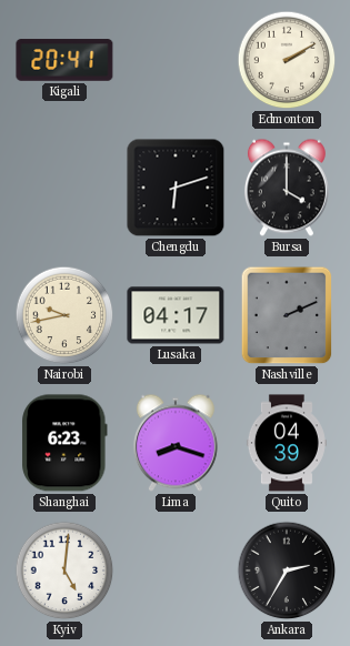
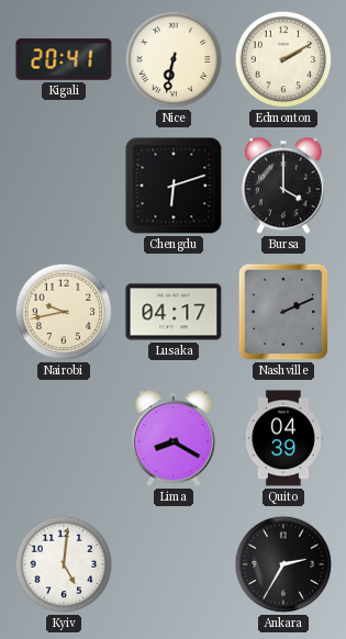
Nice: none -> 6:32 (174, 59)
Shanghai: 6:23 -> none (64, 443)
Lima: 8:18 -> 8:20 (174, 438)
